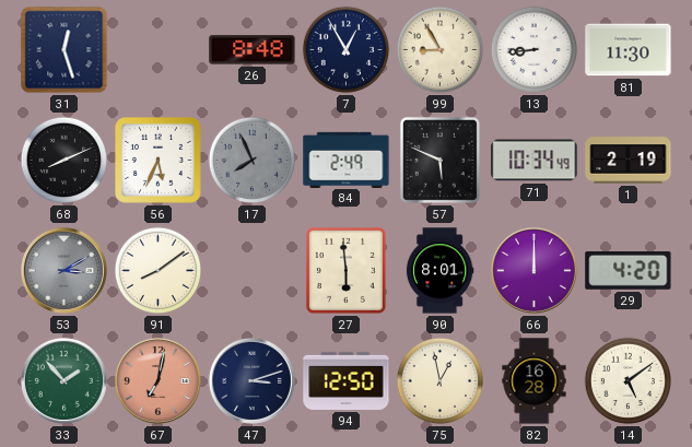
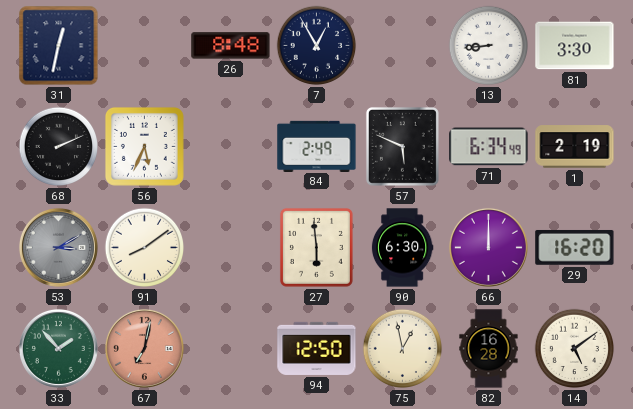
31: 12:27 -> 12:32 (59, 46)
99: 8:55 -> none (441, 50)
81: 11:30 -> 3:30 (575, 46)
68: 8:11 -> 2:11 (59, 147)
17: 7:56 -> none (253, 161)
71: 10:34 -> 6:34 (489, 147)
90: 8:01 -> 6:30 (402, 248)
29: 4:20 -> 16:20 (575, 247)
47: 3:12 -> none (251, 380)
